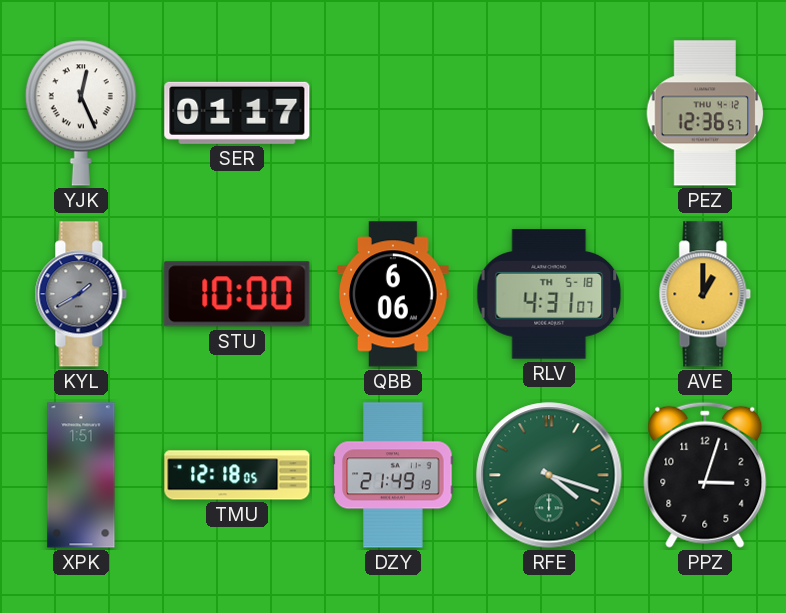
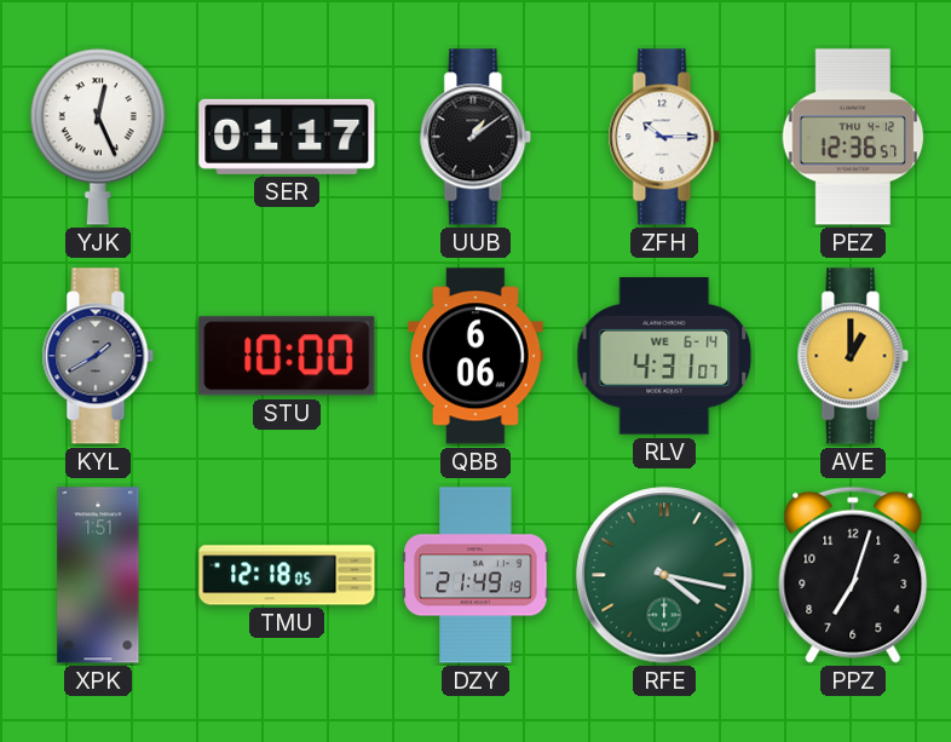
UUB: none -> 1:09 (475, 137)
ZFH: none -> 10:15 (664, 137)
RLV date: TH 5-18 -> WE 6-14 (664, 356)
RFE: 4:18 -> 4:17 (664, 575)
PPZ: 3:03 -> 7:03 (853, 575)
